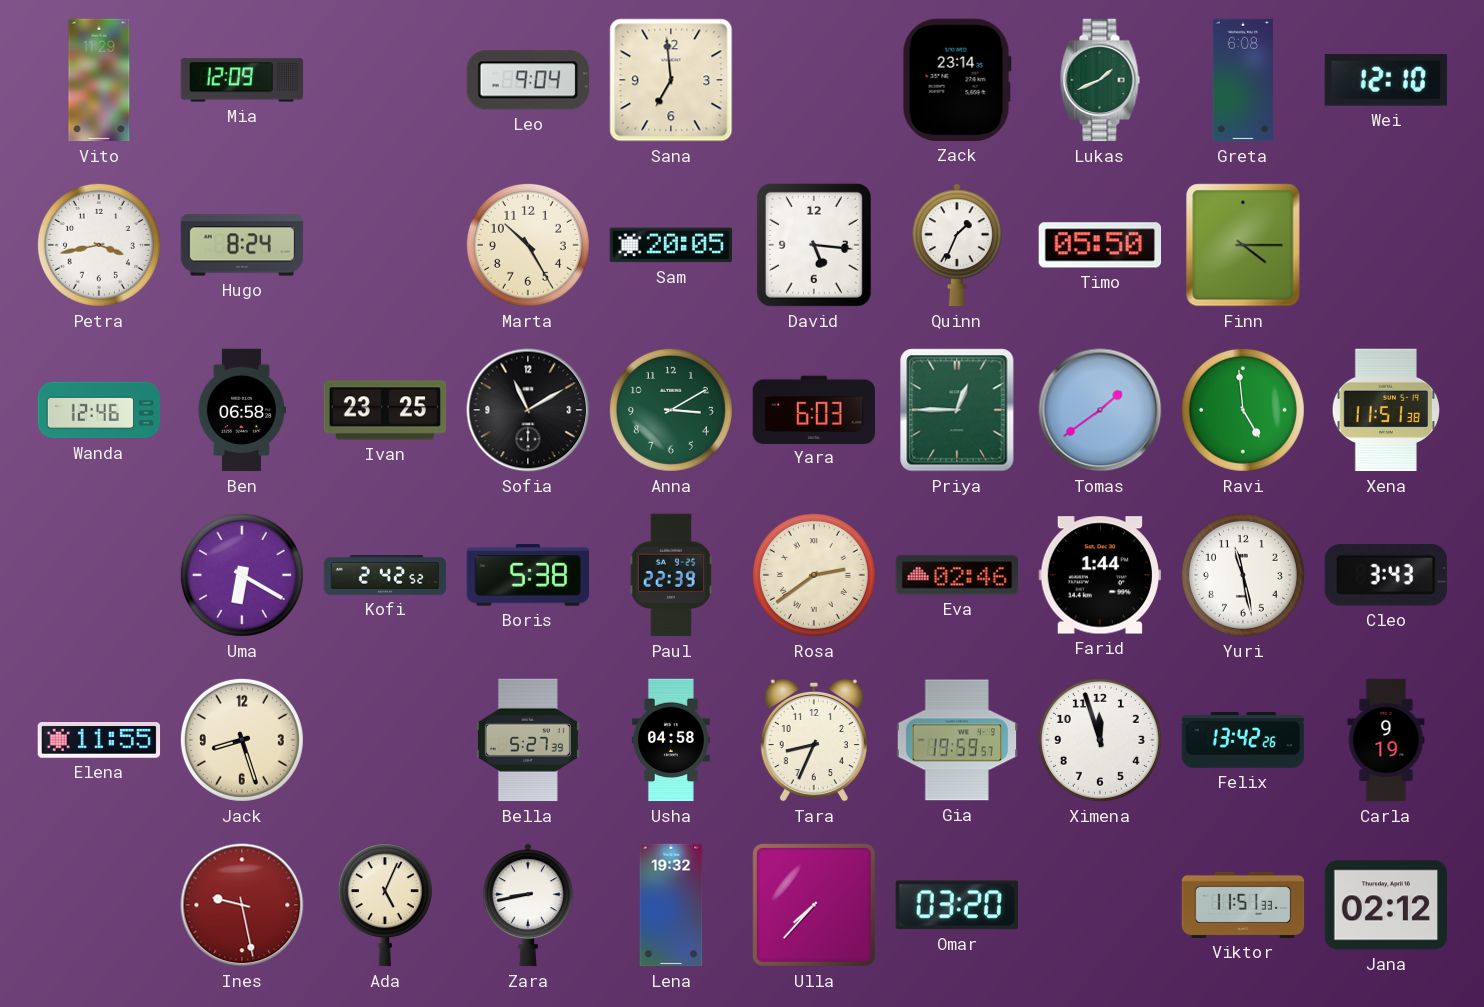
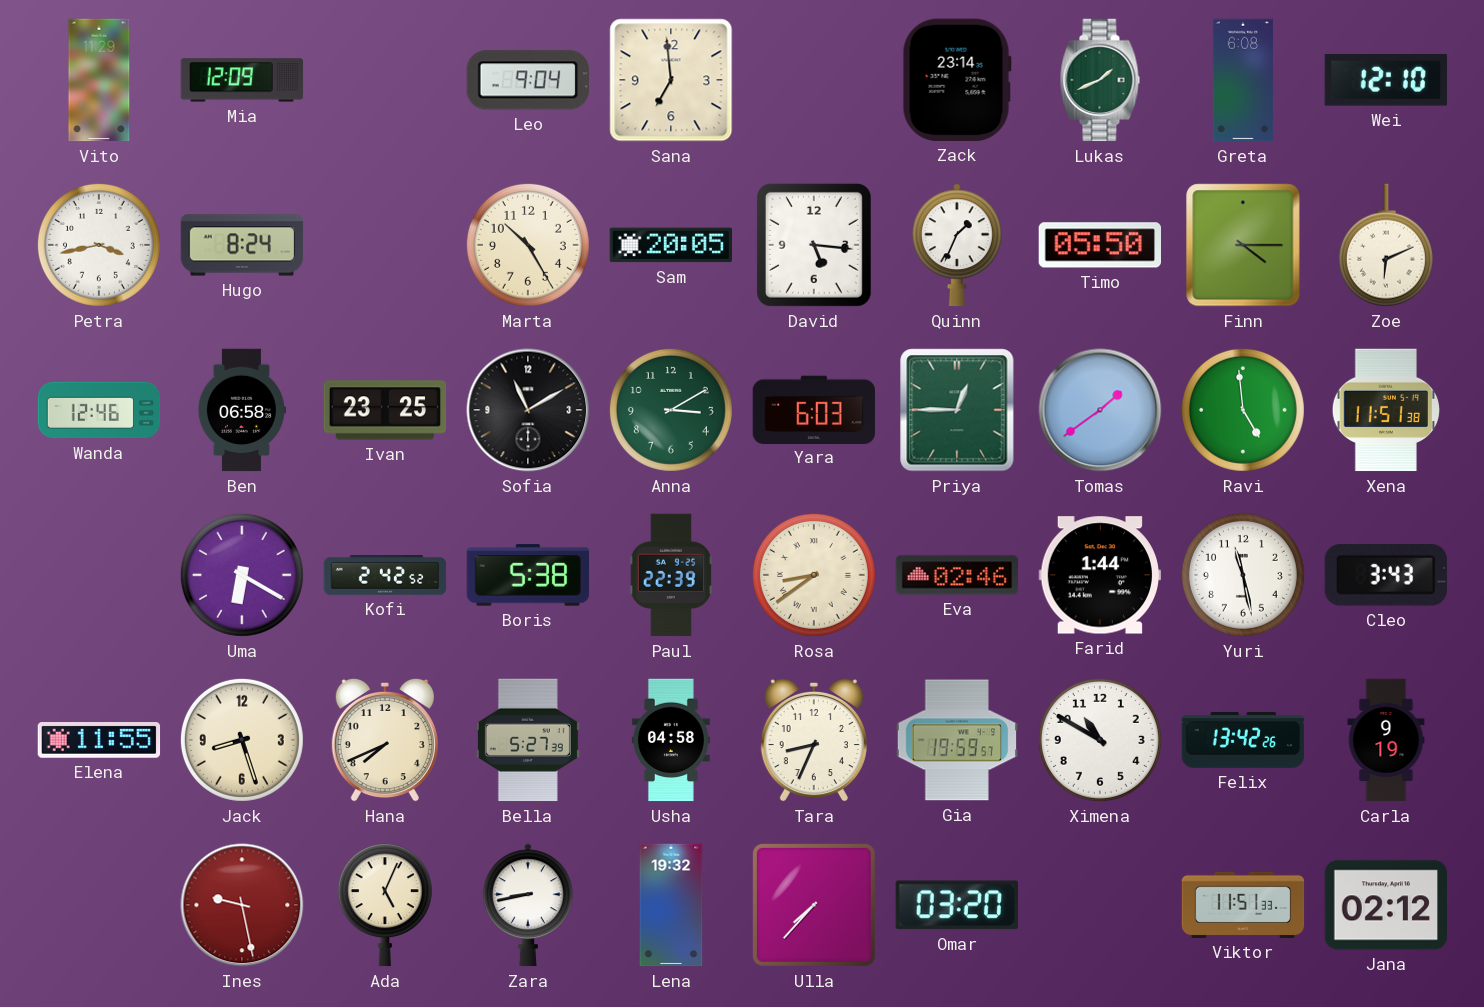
Zoe: none -> 6:11 (1386, 245)
Rosa: 2:39 -> 8:39 (814, 575)
Hana: none -> 7:41 (385, 740)
Ximena: 11:57 -> 10:50 (1100, 740)
